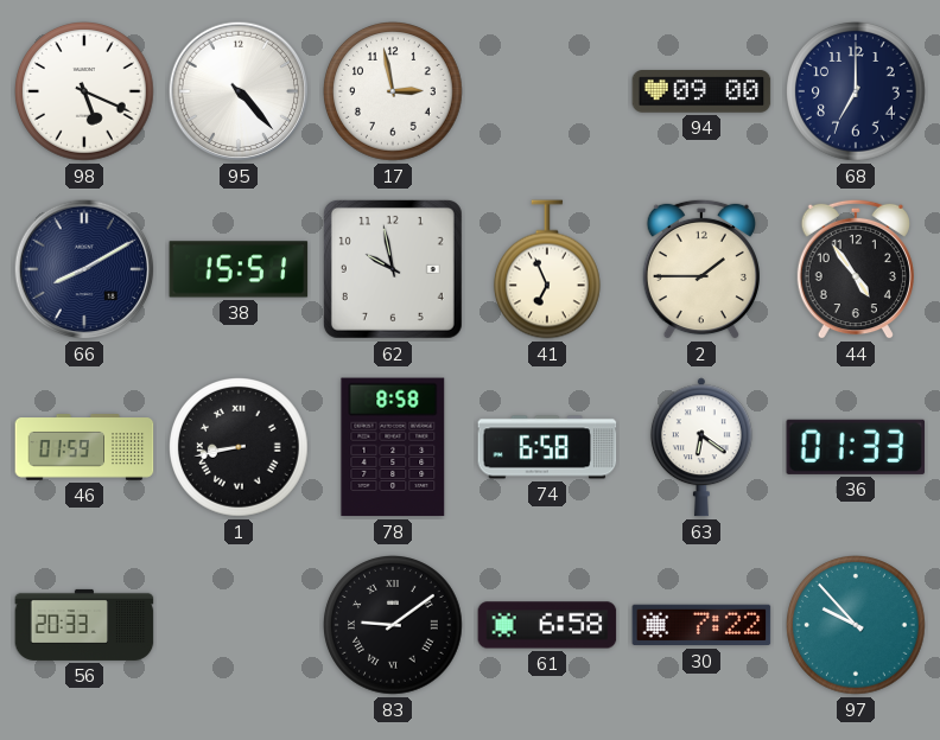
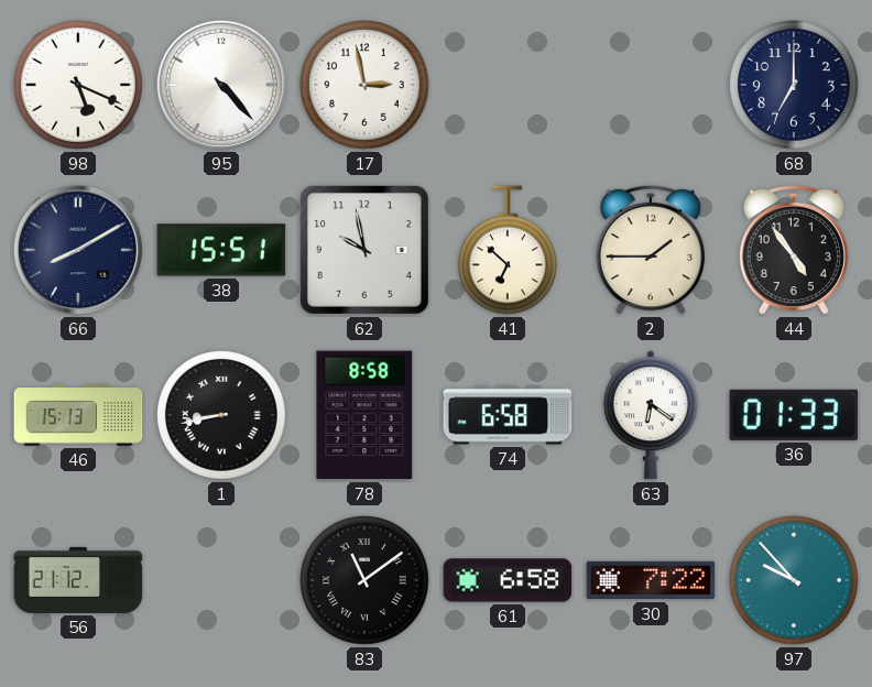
94: 09:00 -> none (701, 92)
41: 6:56 -> 6:52 (508, 250)
46: 01:59 -> 15:13 (78, 415)
56: 20:33 -> 21:12 (78, 580)
83: 9:09 -> 11:09 (366, 581)
